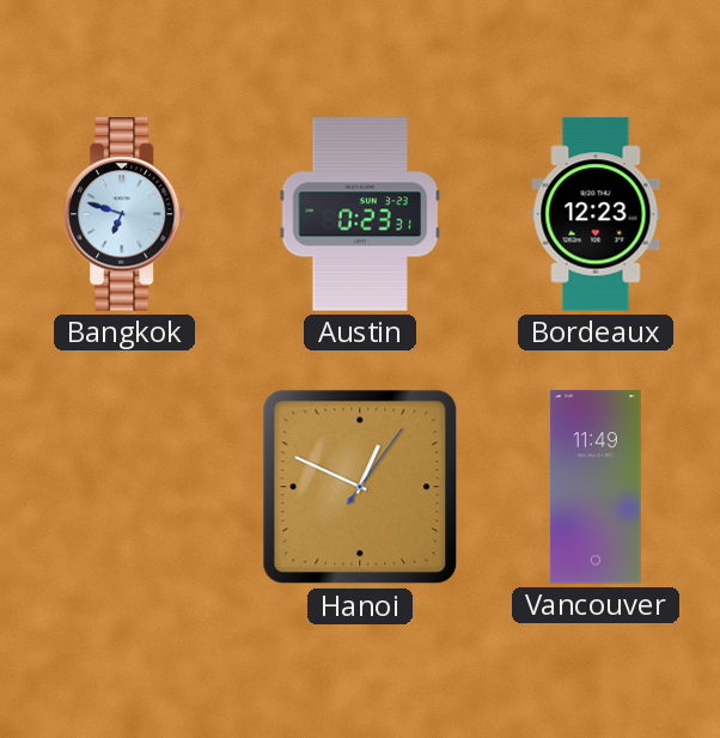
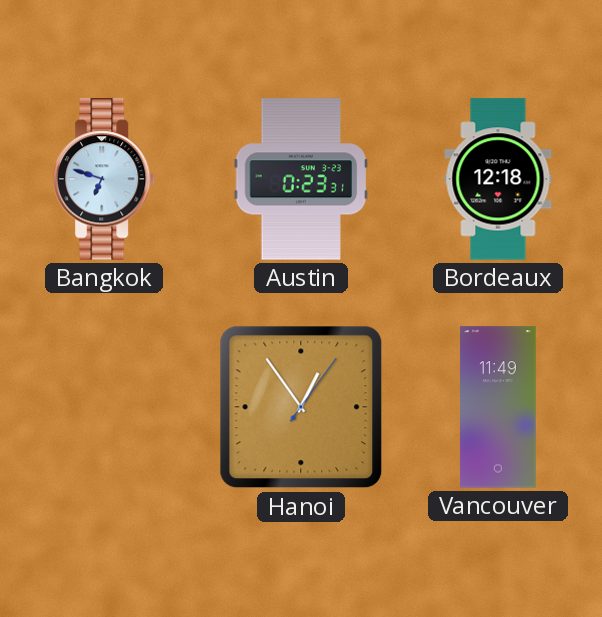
Bordeaux: 12:23 -> 12:18 (498, 179)
Hanoi: 12:49 -> 12:54 (301, 407)
